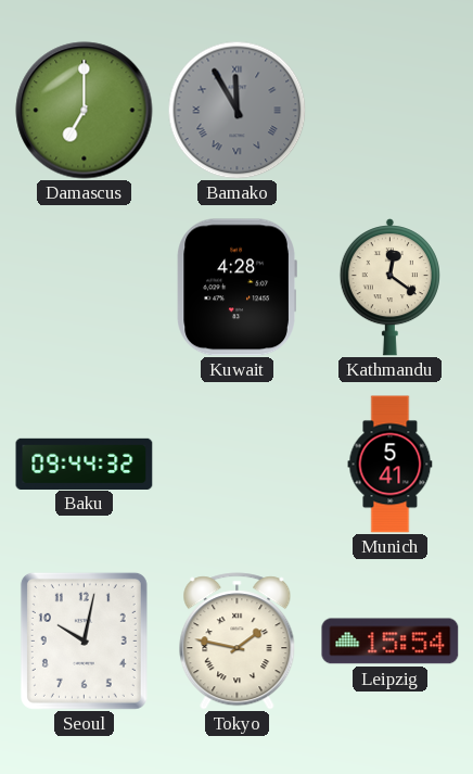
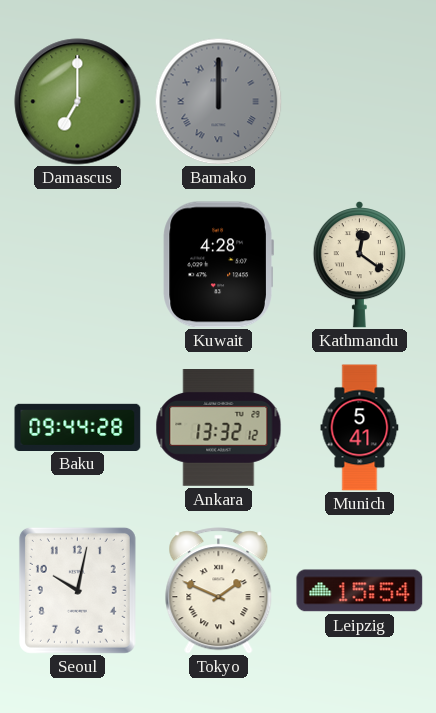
Bamako: 11:55 -> 12:00 (218, 101)
Baku: 09:44:32 -> 09:44:28 (78, 427)
Ankara: none -> 13:32 (219, 428)
Tokyo: 1:47 -> 1:49 (219, 591)
